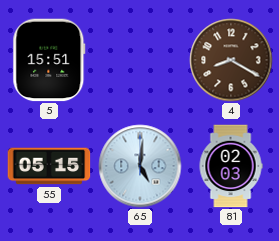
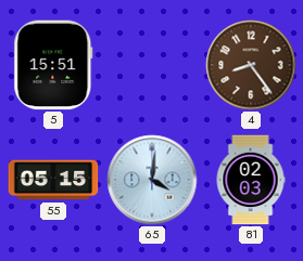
4: 8:20 -> 8:24 (251, 65)
65: 5:01 -> 4:01 (152, 180)
